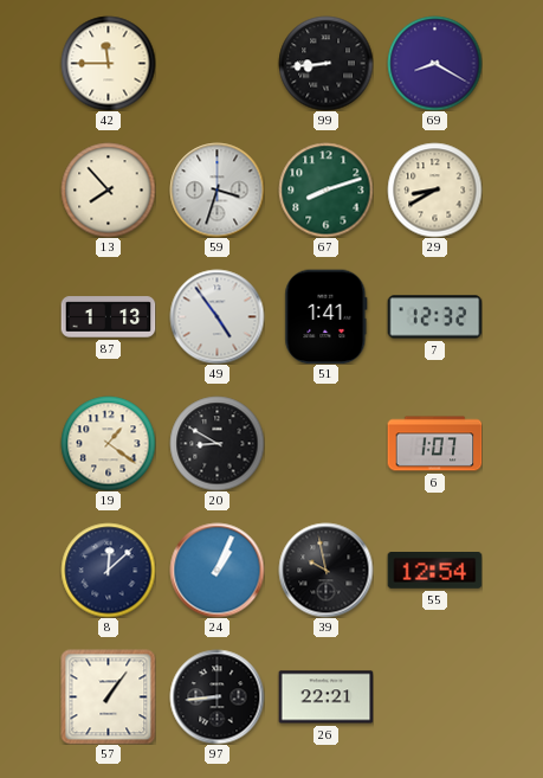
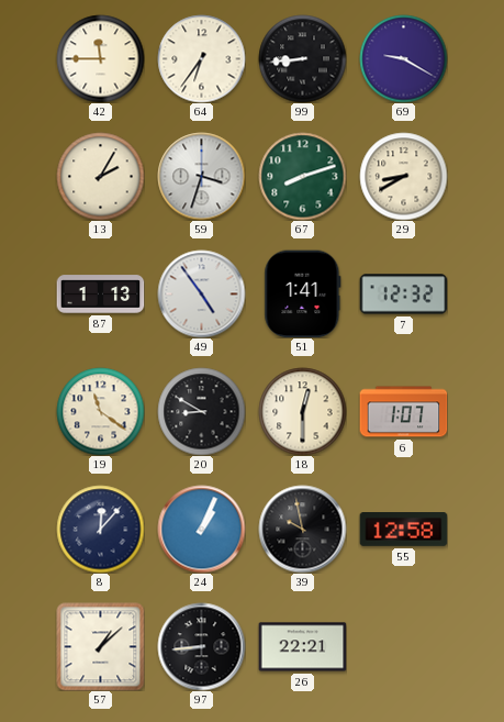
64: none -> 6:36 (201, 58)
69: 8:20 -> 9:20 (403, 58)
13: 7:53 -> 2:05 (100, 176)
19: 1:21 -> 11:21 (100, 411)
18: none -> 12:30 (302, 411)
8: 12:08 -> 12:07 (100, 529)
55: 12:54 -> 12:58 (403, 530)
57: 1:06 -> 1:08 (100, 646)
